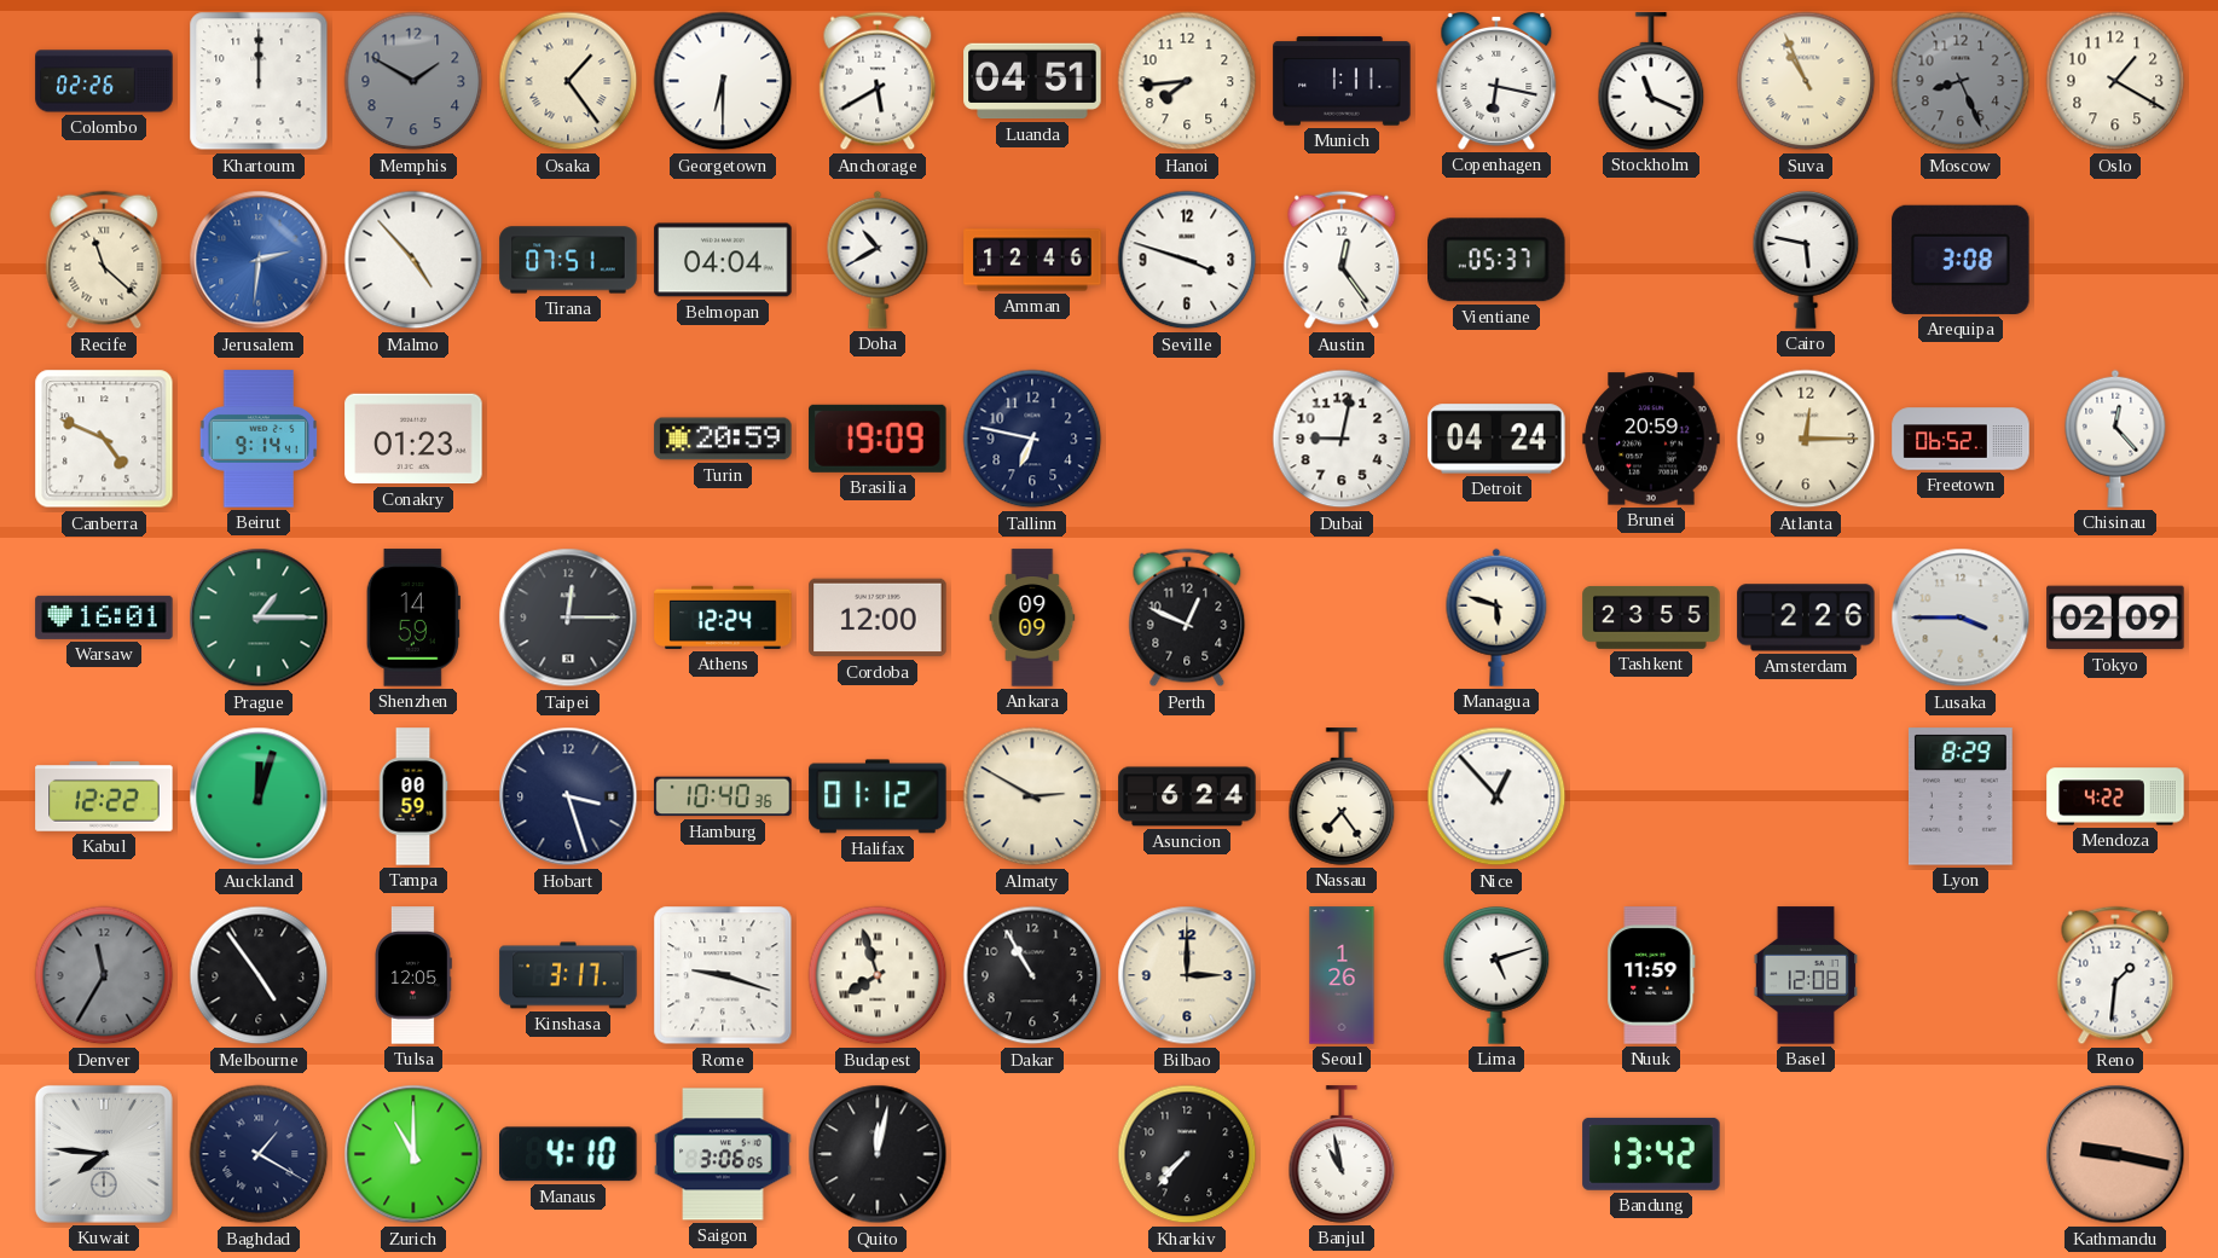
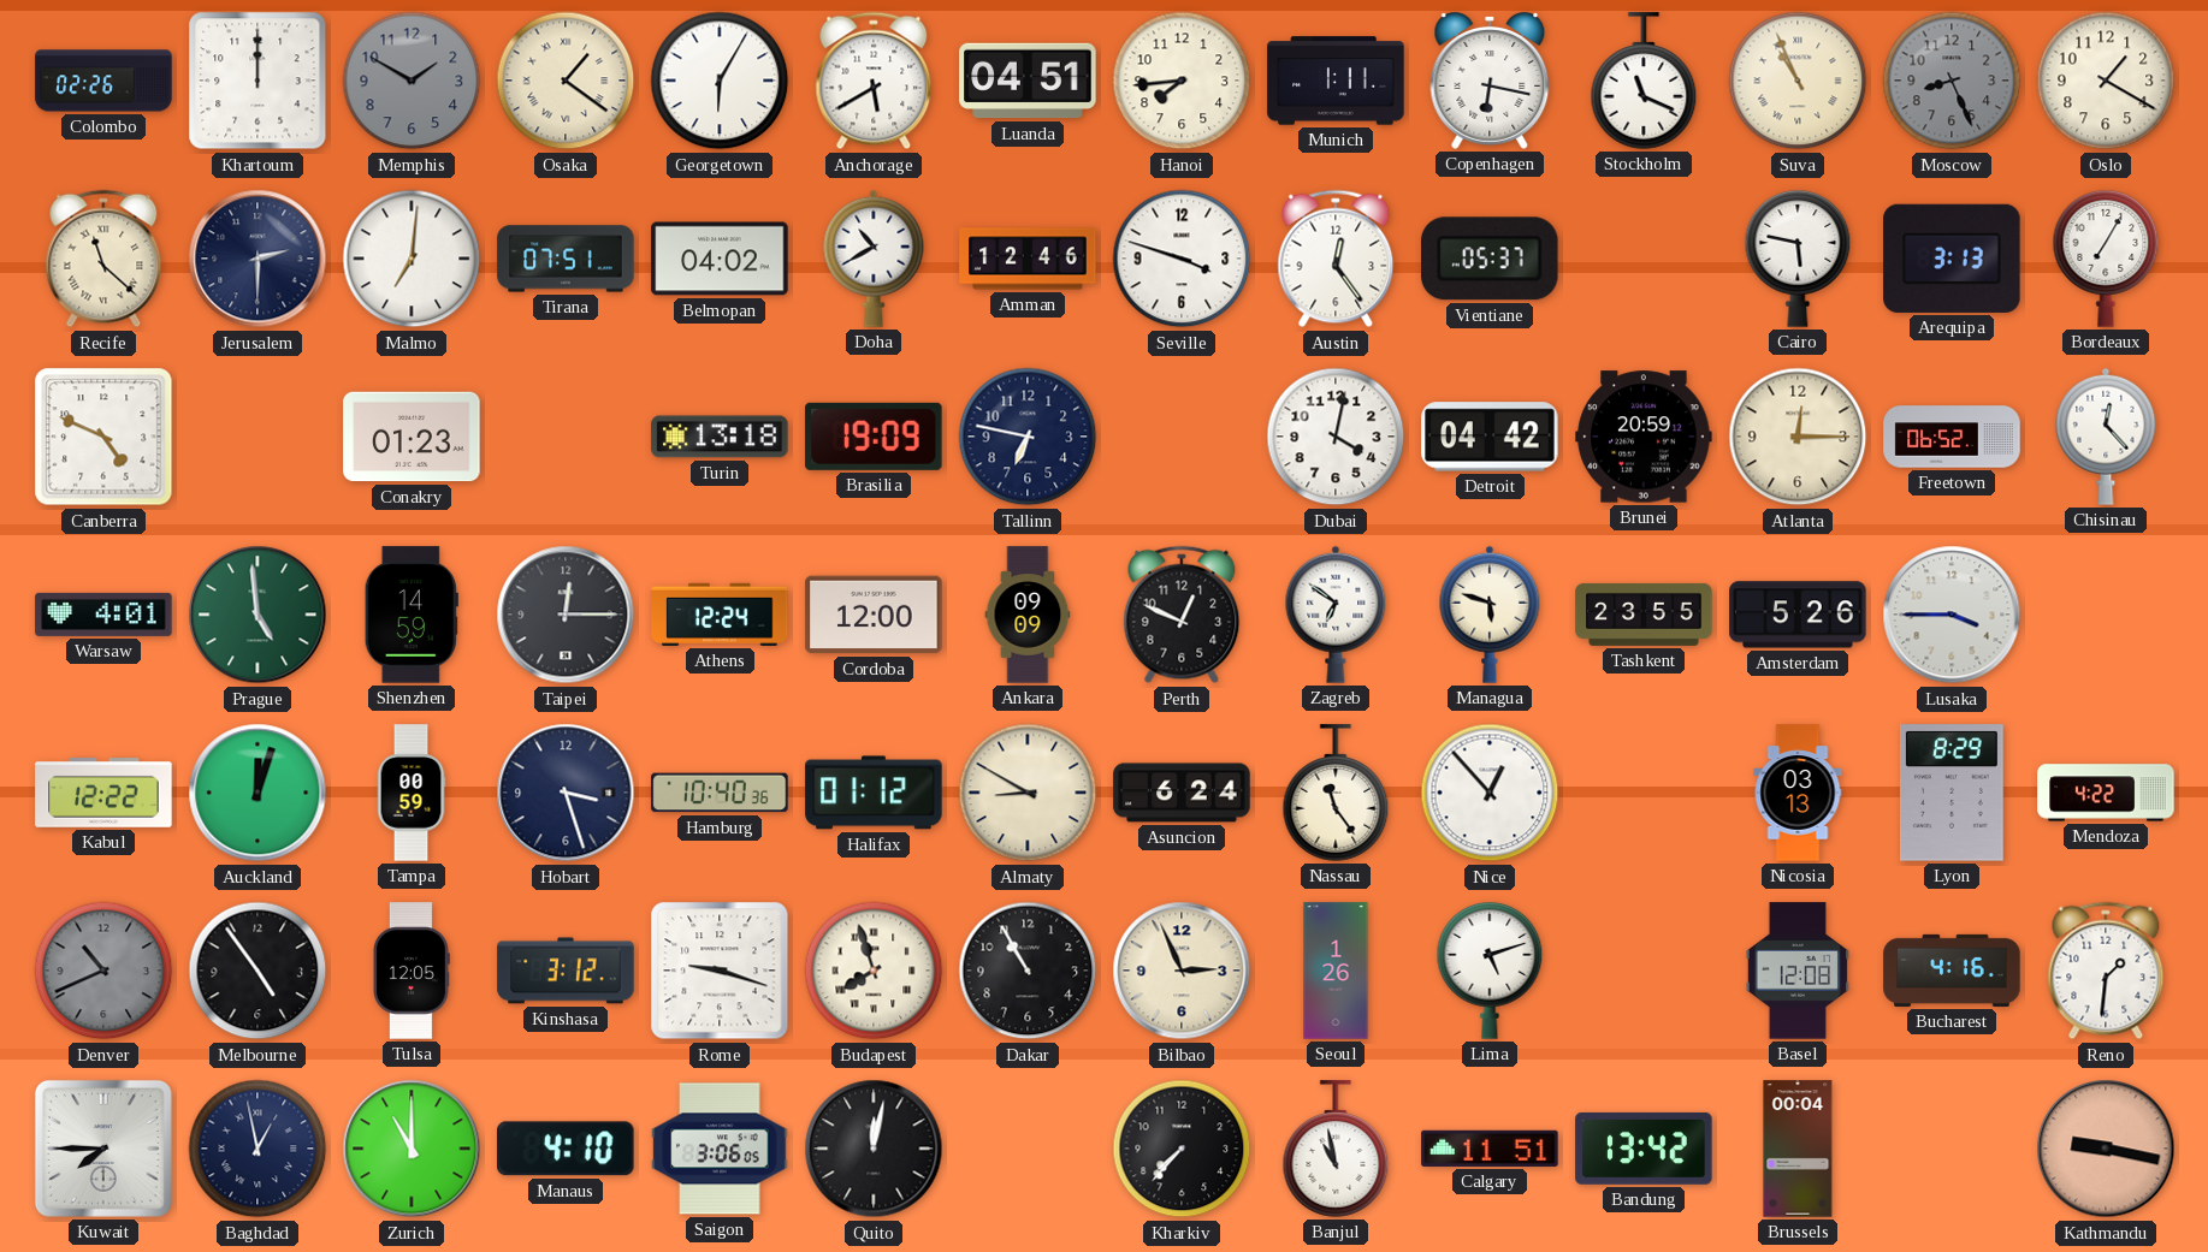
Osaka: 1:24 -> 1:21 (566, 81)
Georgetown: 6:30 -> 6:05 (720, 81)
Jerusalem: 2:31 -> 2:30 (257, 259)
Jerusalem dial: blue -> navy (257, 259)
Malmo: 4:53 -> 7:01 (412, 259)
Belmopan: 04:04 -> 04:02 (720, 259)
Arequipa: 3:08 -> 3:13 (1952, 259)
Bordeaux: none -> 7:05 (2106, 259)
Beirut: 9:14 -> none (259, 439)
Turin: 20:59 -> 13:18 (720, 437)
Dubai: 9:02 -> 4:02 (1336, 437)
Detroit: 04:24 -> 04:42 (1490, 437)
Warsaw: 16:01 -> 4:01 (103, 615)
Prague: 1:15 -> 4:59 (257, 615)
Zagreb: none -> 6:51 (1336, 615)
Amsterdam: 2:26 -> 5:26 (1798, 615)
Tokyo: 02:09 -> none (2115, 618)
Almaty: 2:50 -> 8:50 (1028, 793)
Nassau: 7:24 -> 11:24 (1336, 793)
Nicosia: none -> 03:13 (1798, 793)
Denver: 11:35 -> 10:41 (103, 971)
Kinshasa: 3:17 -> 3:12 (566, 971)
Bilbao: 3:00 -> 2:56 (1182, 971)
Nuuk: 11:59 -> none (1651, 975)
Bucharest: none -> 4:16 (1952, 971)
Kuwait: 7:46 -> 7:45 (103, 1149)
Baghdad: 1:20 -> 12:58 (257, 1149)
Calgary: none -> 11:51 (1490, 1149)
Brussels: none -> 00:04 (1798, 1149)
